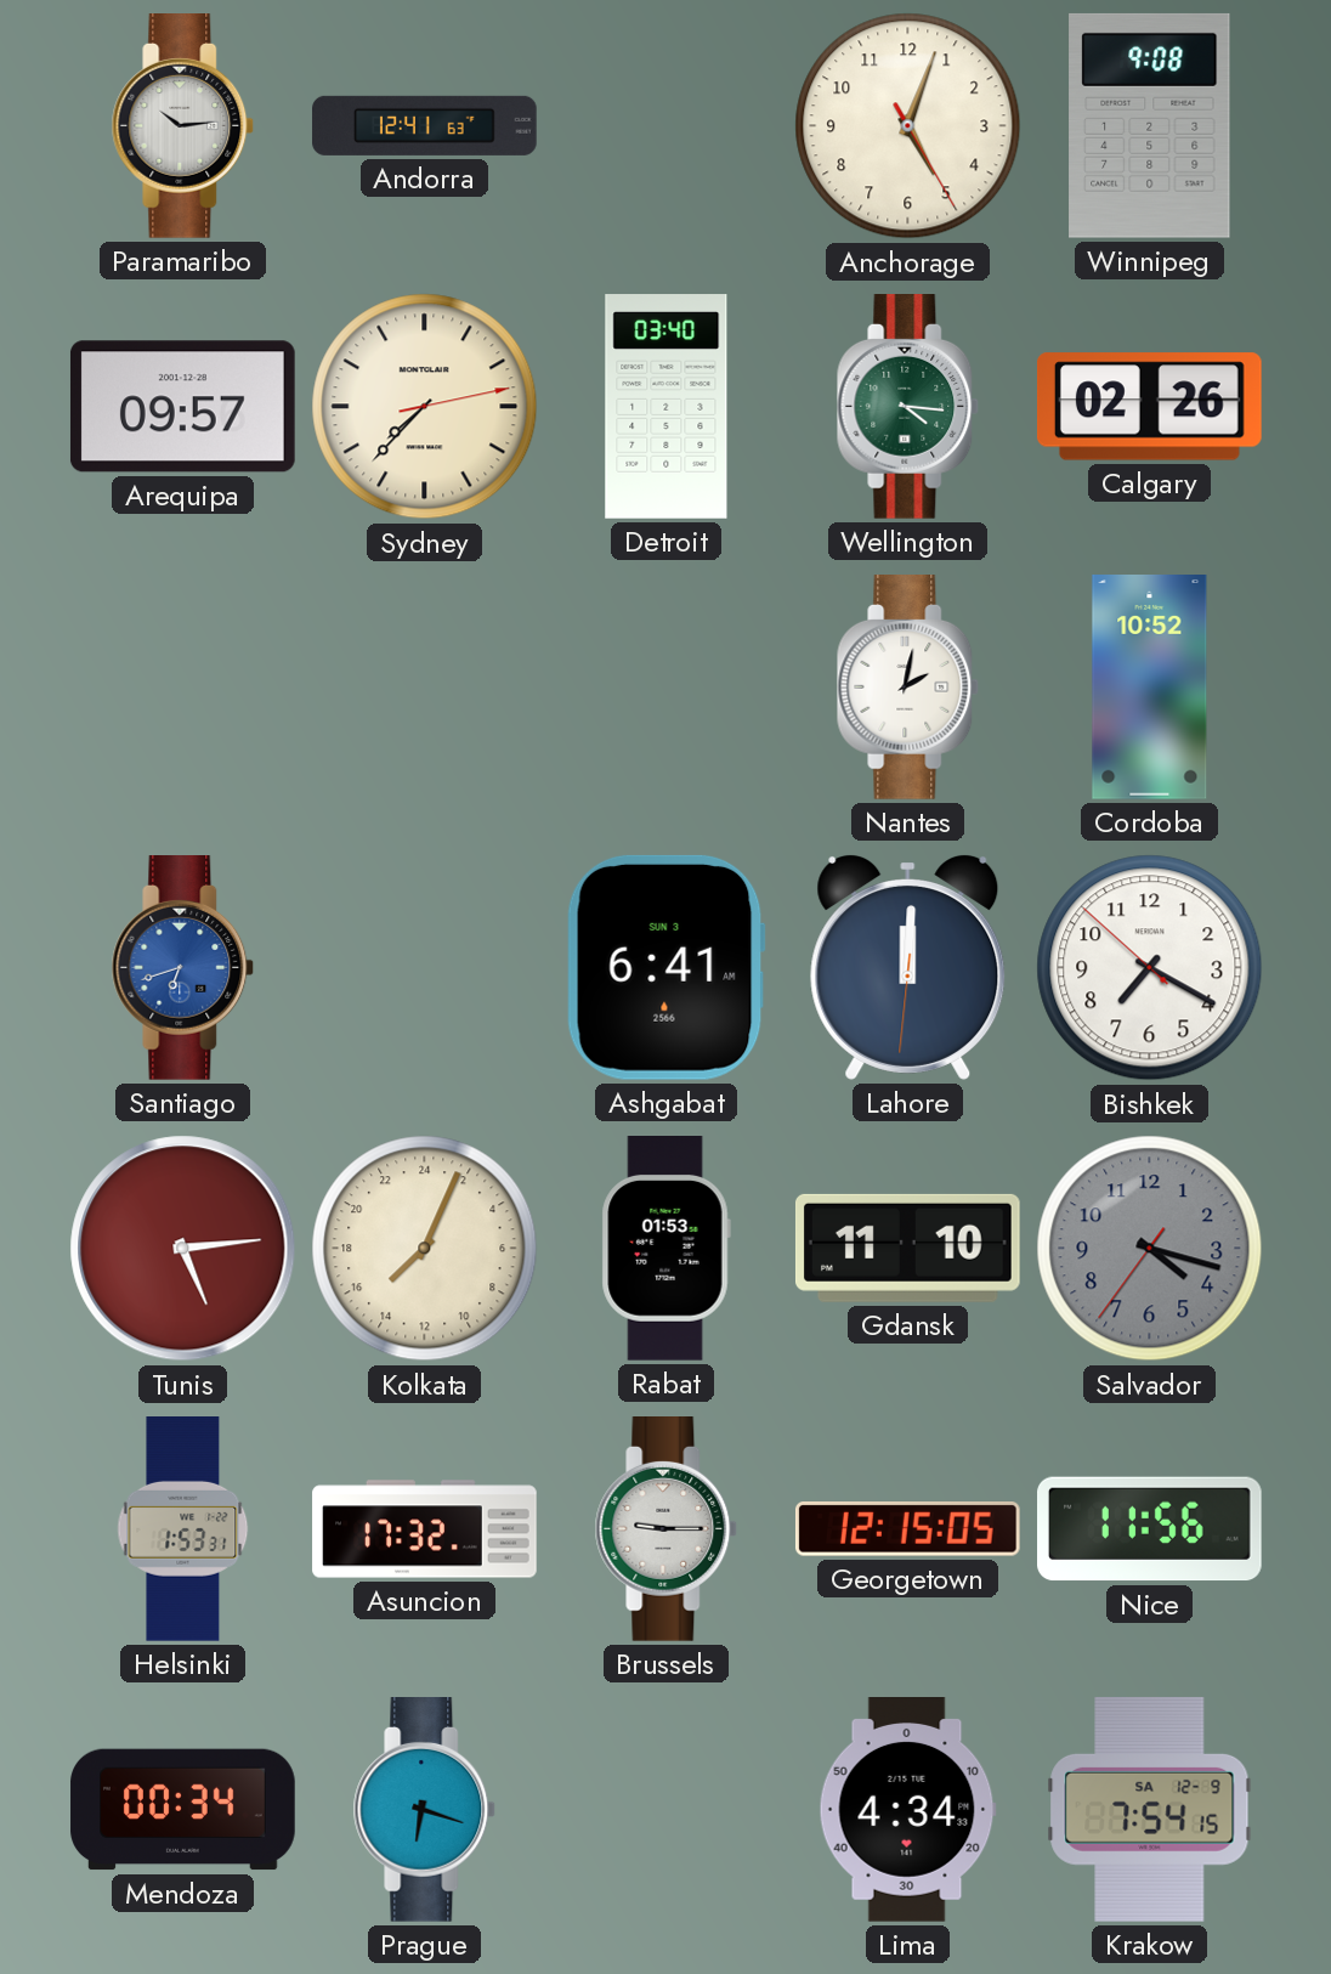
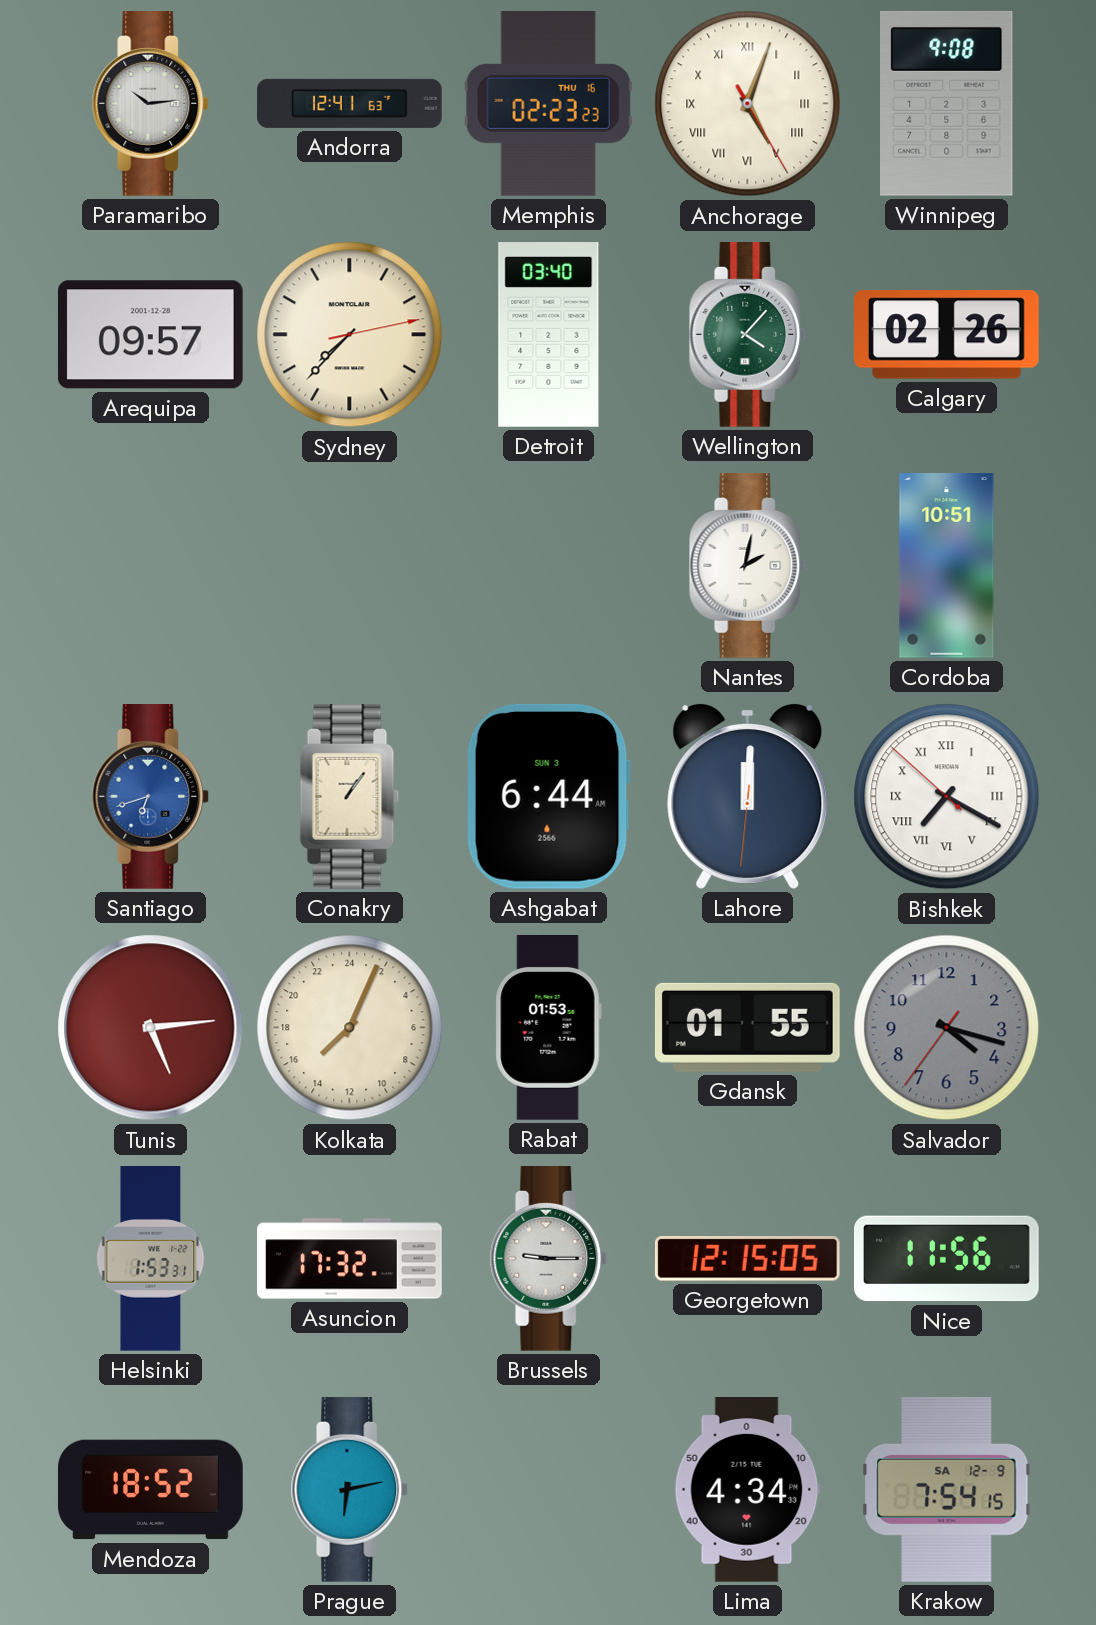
Memphis: none -> 02:23 (548, 104)
Anchorage numerals: Arabic -> Roman (748, 104)
Wellington: 4:16 -> 4:07 (748, 335)
Cordoba: 10:52 -> 10:51 (947, 566)
Conakry: none -> 1:06 (350, 797)
Ashgabat: 6:41 -> 6:44 (548, 796)
Bishkek numerals: Arabic -> Roman (947, 797)
Gdansk: 11:10 -> 01:55 (747, 1027)
Mendoza: 00:34 -> 18:52 (151, 1490)
Prague: 6:18 -> 6:13 (350, 1490)
